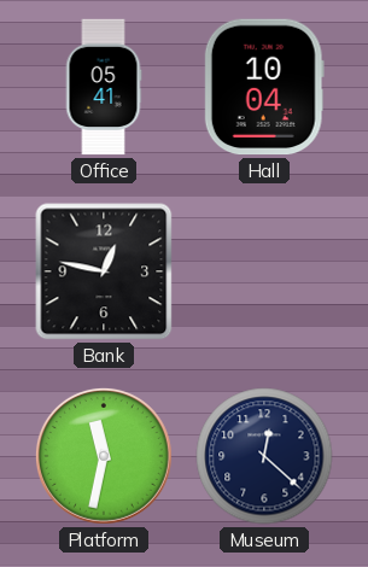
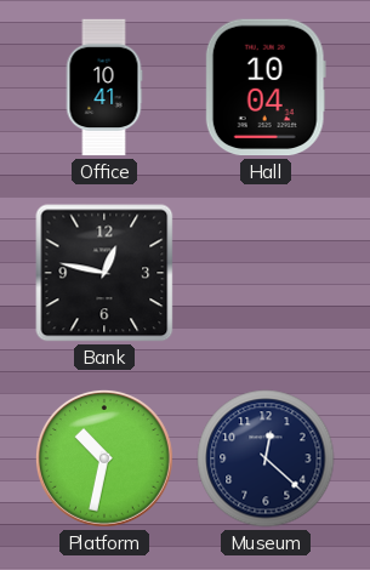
Office: 05:41 -> 10:41 (104, 87)
Platform: 11:32 -> 10:32 (104, 458)
